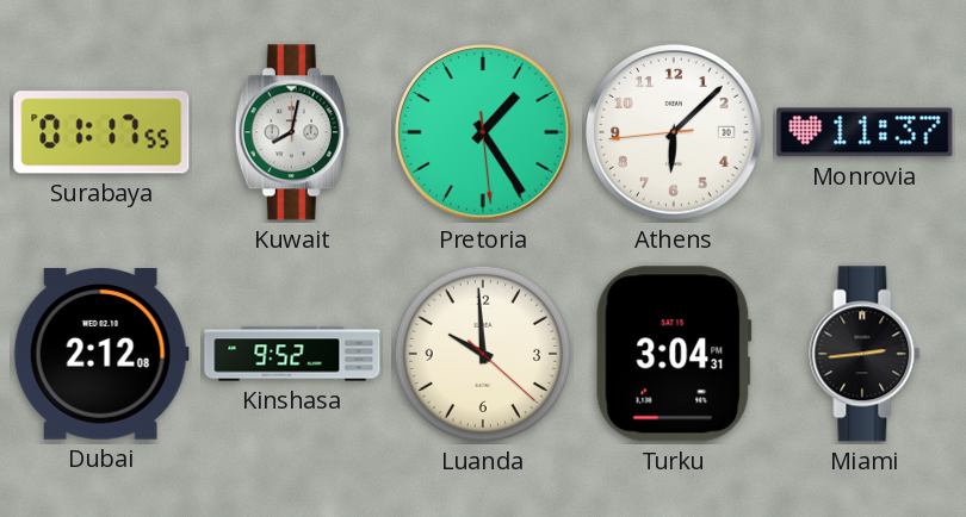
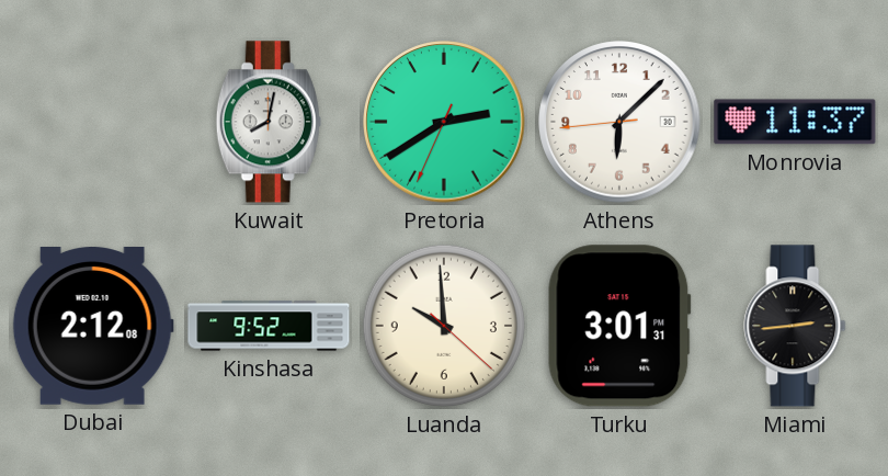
Surabaya: 01:17 -> none (101, 132)
Pretoria: 1:24 -> 2:39 (444, 122)
Turku: 3:04 -> 3:01 (619, 326)
